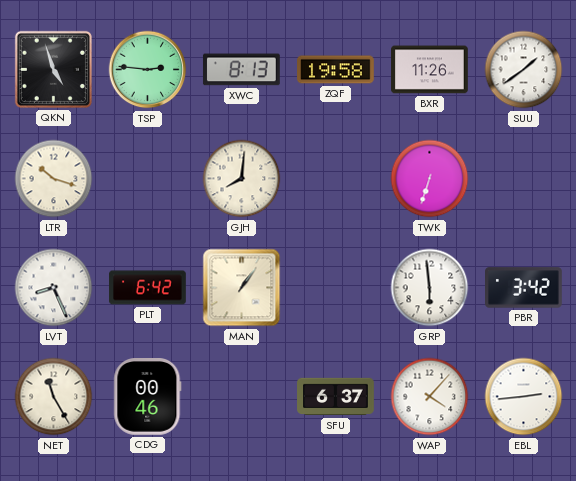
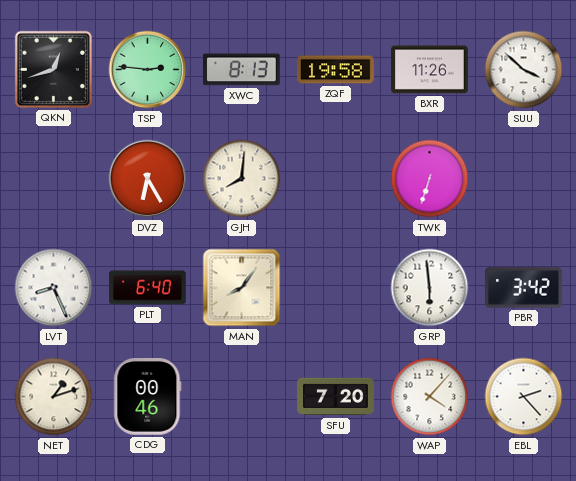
QKN: 4:57 -> 12:42 (53, 69)
SUU: 1:39 -> 3:52 (524, 70)
LTR: 10:18 -> none (54, 179)
DVZ: none -> 6:25 (148, 179)
PLT: 6:42 -> 6:40 (148, 288)
MAN: 1:06 -> 8:06 (242, 288)
NET: 11:25 -> 1:12 (54, 397)
SFU: 6:37 -> 7:20 (336, 397)
EBL: 2:44 -> 2:23 (524, 397)
